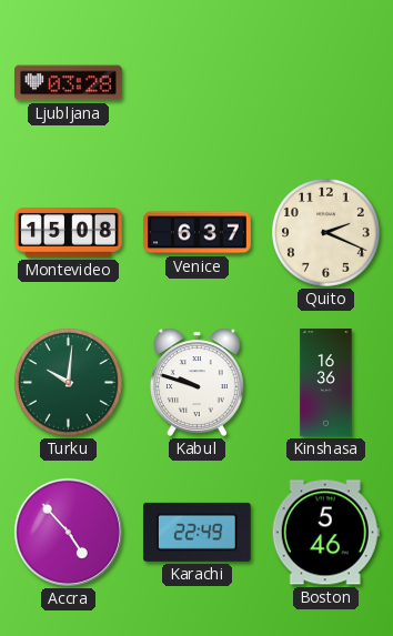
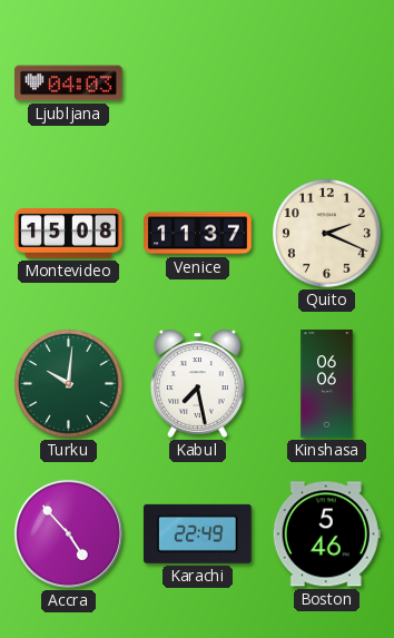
Ljubljana: 03:28 -> 04:03 (69, 84)
Venice: 6:37 -> 11:37 (198, 234)
Kabul: 9:48 -> 7:28 (197, 383)
Kinshasa: 16:36 -> 06:06 (327, 384)
